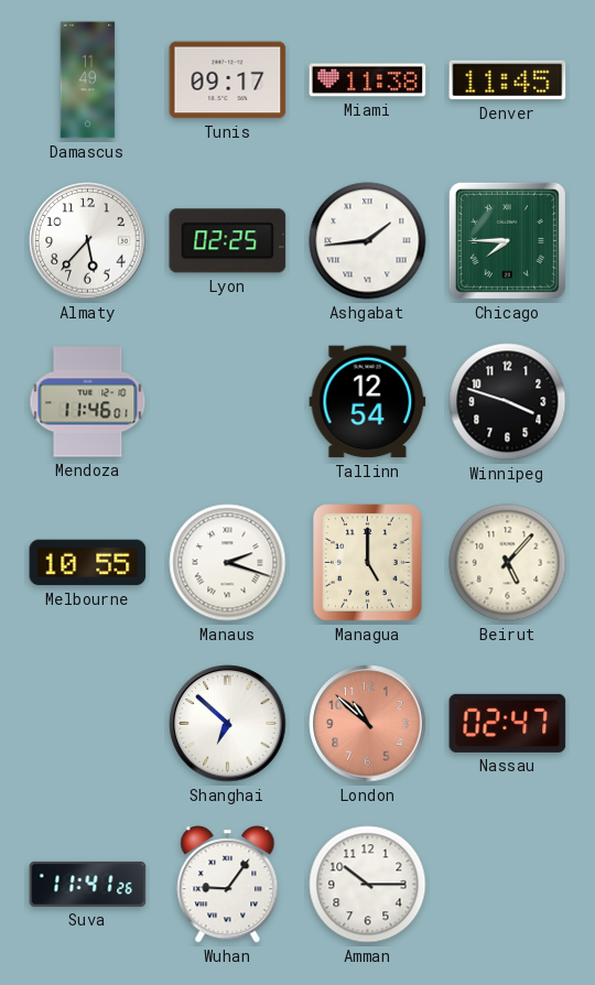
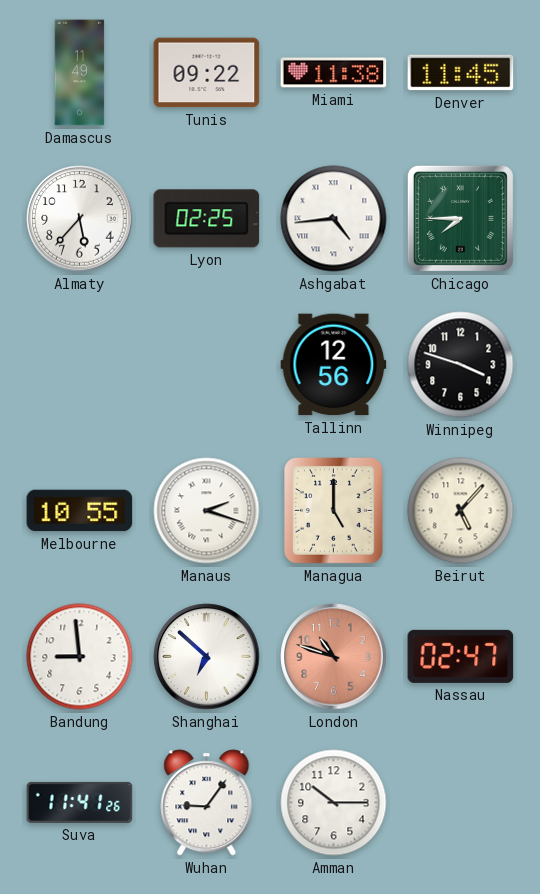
Tunis: 09:17 -> 09:22 (207, 73)
Ashgabat: 1:44 -> 4:44 (334, 219)
Mendoza: 11:46 -> none (88, 402)
Tallinn: 12:54 -> 12:56 (334, 365)
Bandung: none -> 8:59 (80, 657)
London: 10:52 -> 10:48 (334, 657)
